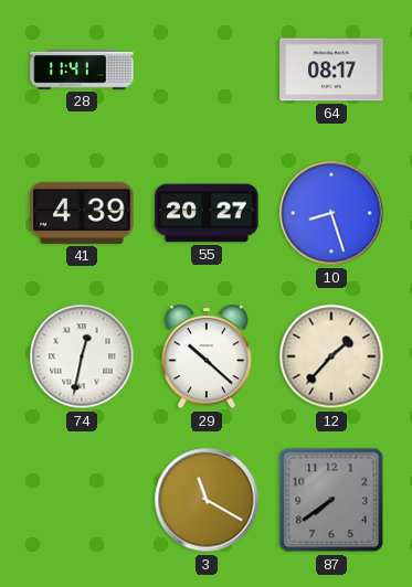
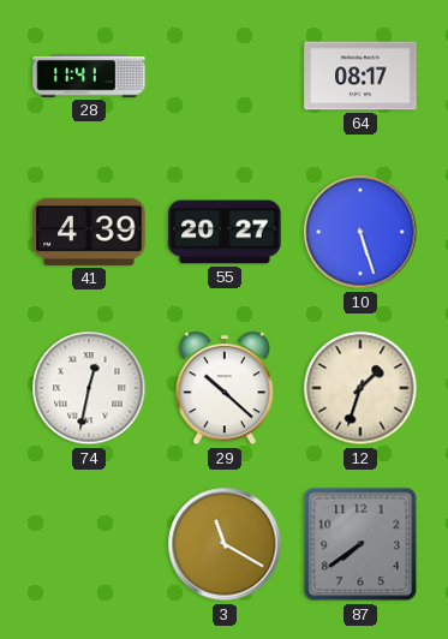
10: 8:27 -> 5:27 (360, 232)
12: 1:37 -> 1:33 (360, 388)
